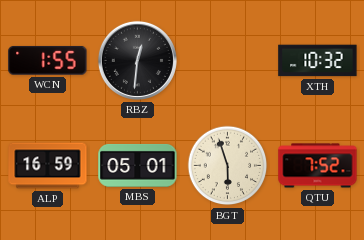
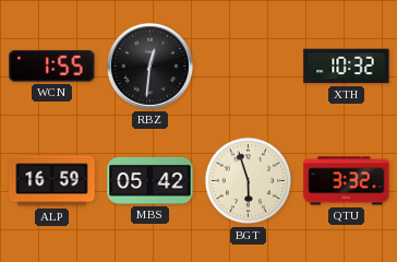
MBS: 05:01 -> 05:42 (151, 180)
QTU: 7:52 -> 3:32 (347, 181)
